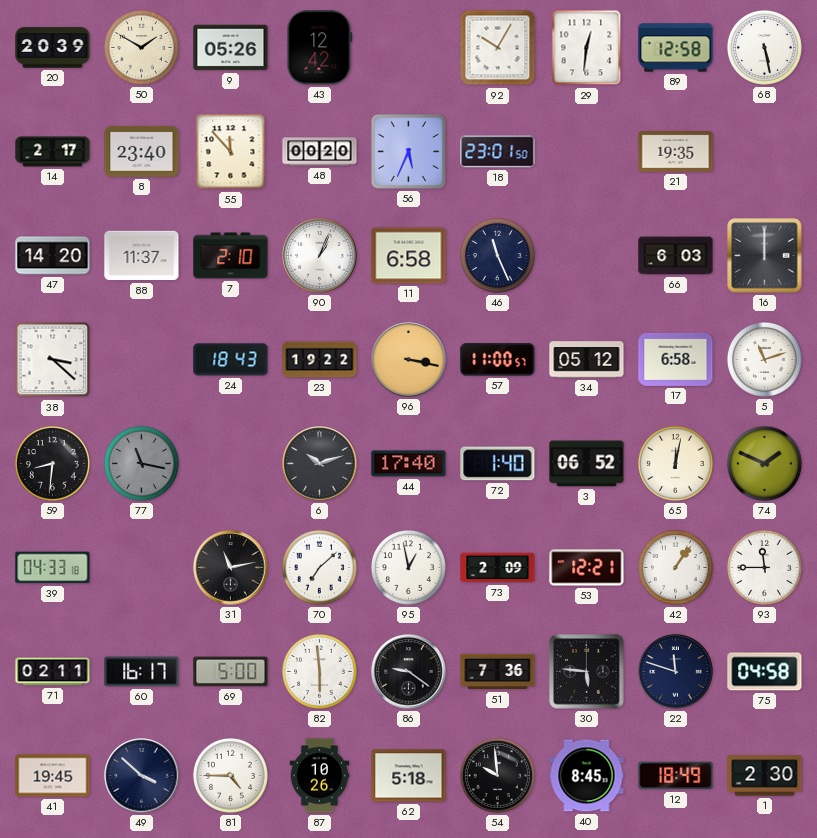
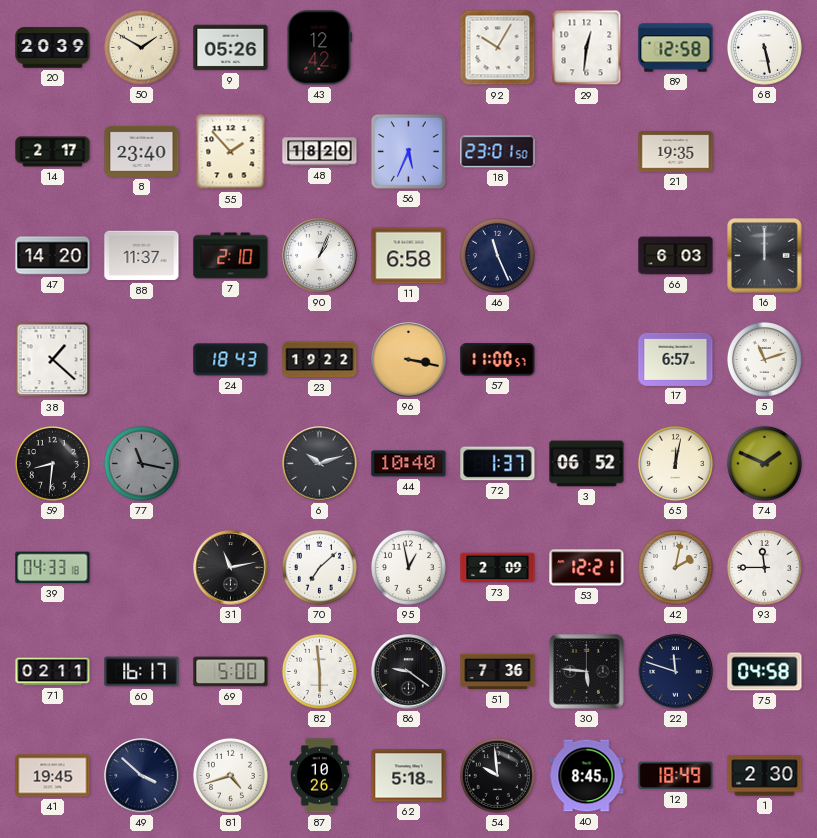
55: 11:53 -> 1:53 (231, 152)
48: 00:20 -> 18:20 (320, 152)
38: 3:22 -> 1:22 (53, 360)
34: 05:12 -> none (587, 360)
17: 6:58 -> 6:57 (676, 359)
44: 17:40 -> 10:40 (409, 464)
72: 1:40 -> 1:37 (498, 464)
42: 1:06 -> 2:02 (675, 567)
81: 4:45 -> 4:42 (230, 775)
